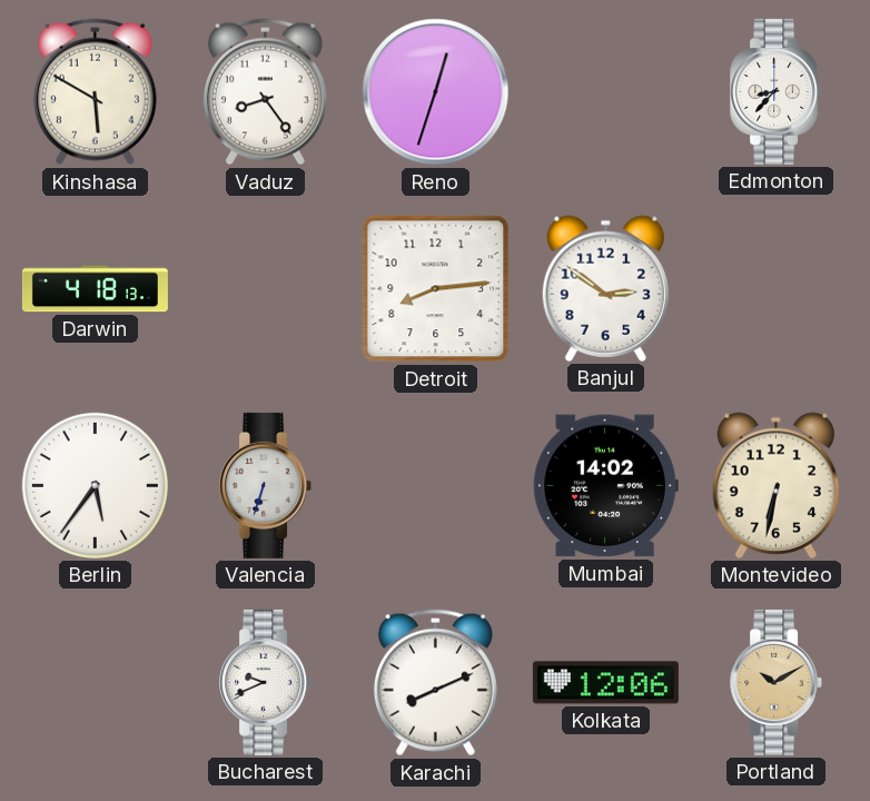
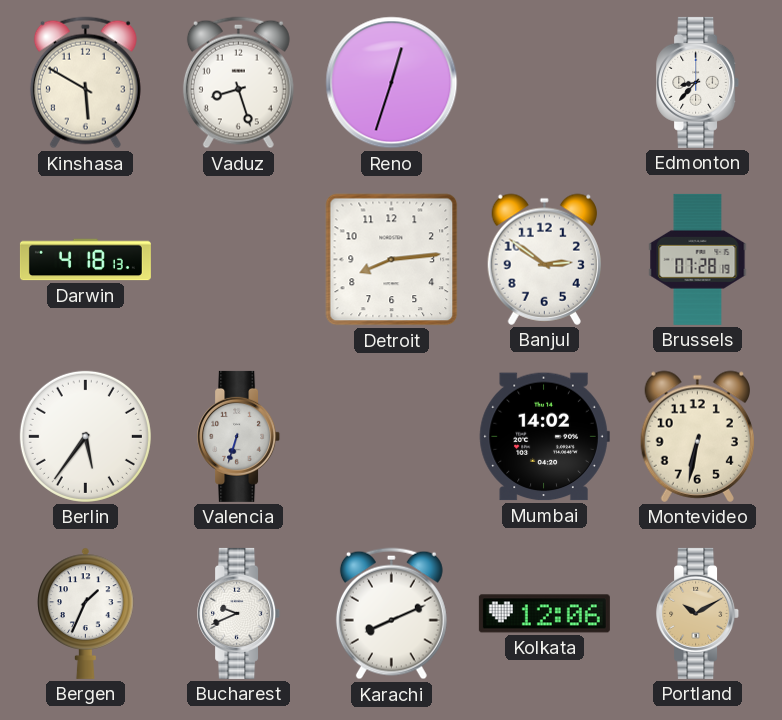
Vaduz: 8:24 -> 8:27 (238, 83)
Brussels: none -> 07:28 (698, 259)
Bergen: none -> 1:34 (86, 613)
